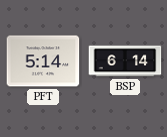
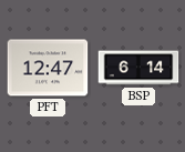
PFT: 5:14 -> 12:47 (48, 68)
